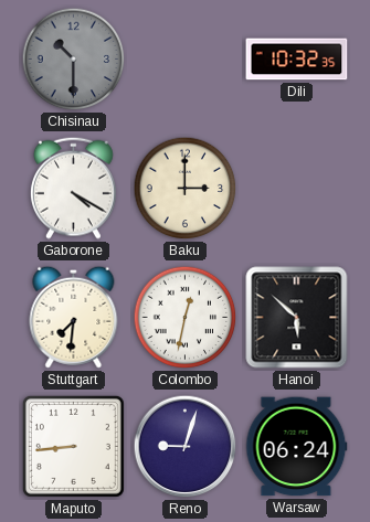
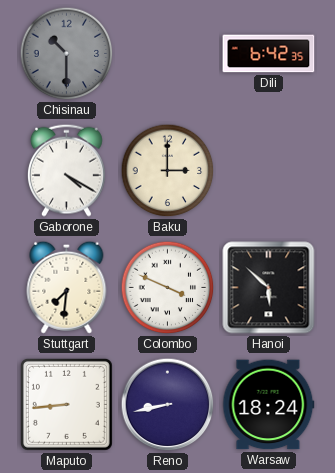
Dili: 10:32 -> 6:42 (269, 54)
Colombo: 12:32 -> 3:49 (168, 288)
Reno: 9:03 -> 8:43 (168, 405)
Warsaw: 06:24 -> 18:24 (269, 405)
